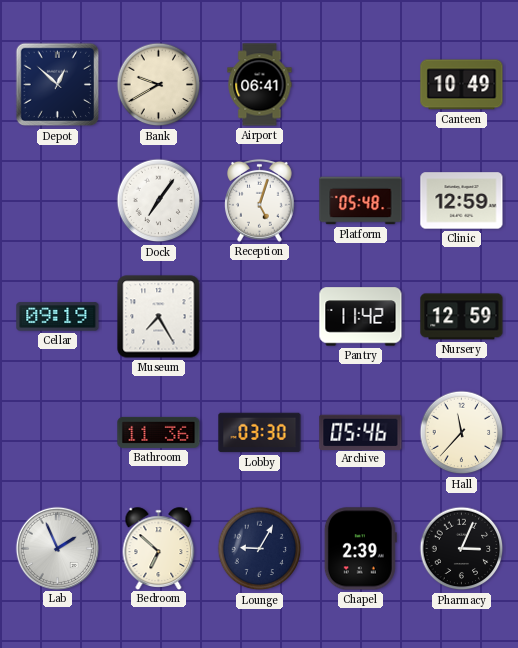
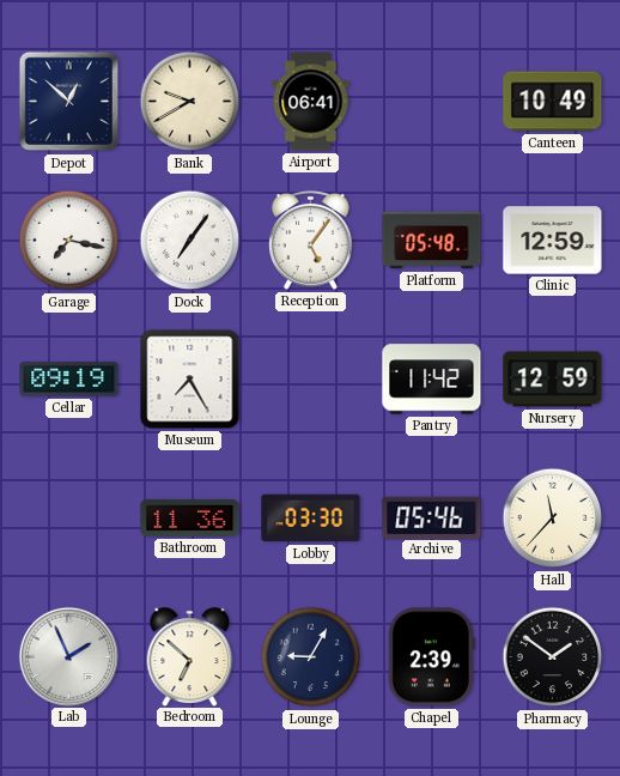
Garage: none -> 7:17 (69, 241)
Reception: 5:03 -> 5:06 (311, 240)
Pharmacy: 3:04 -> 1:51 (553, 657)
